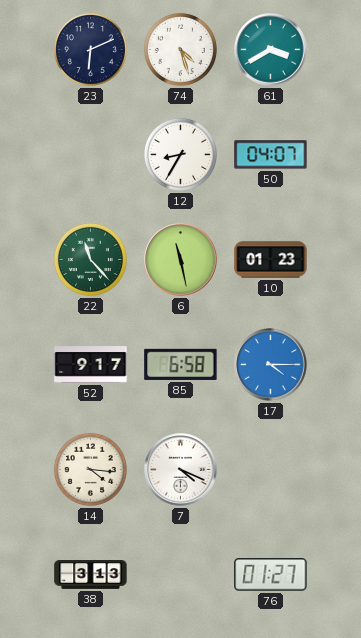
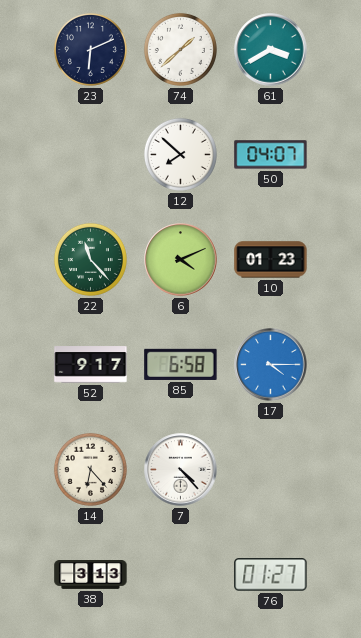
74: 4:27 -> 1:38 (180, 49)
12: 8:35 -> 7:52 (180, 154)
6: 11:28 -> 4:11 (181, 260)
14: 4:16 -> 6:23 (90, 469)
7: 4:19 -> 4:23 (181, 470)
